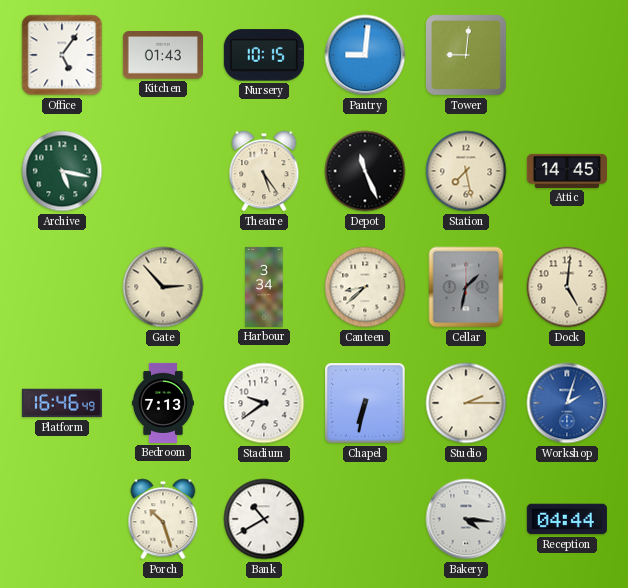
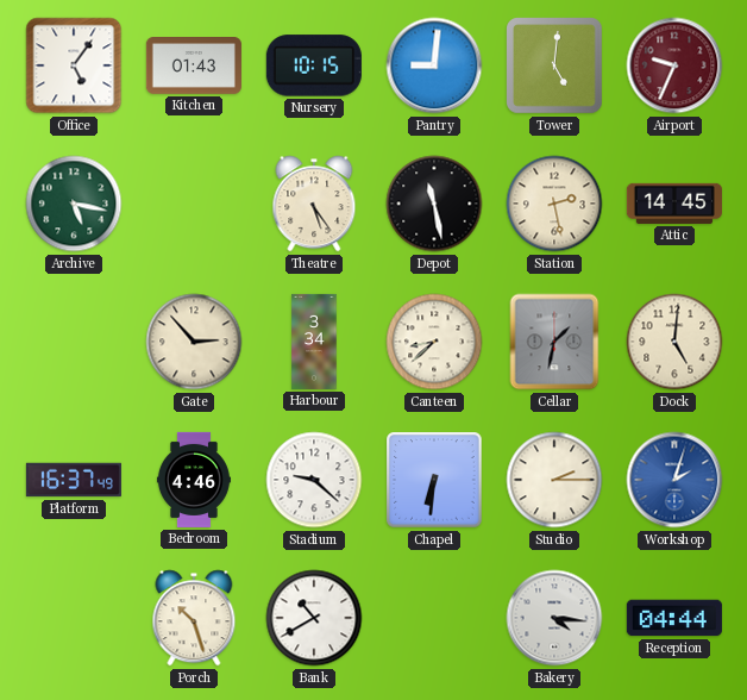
Tower: 9:01 -> 5:01 (554, 65)
Airport: none -> 9:34 (674, 65)
Depot: 11:26 -> 11:28 (434, 204)
Station: 7:28 -> 2:28 (554, 204)
Platform: 16:46 -> 16:37 (74, 480)
Bedroom: 7:13 -> 4:46 (194, 480)
Stadium: 9:39 -> 9:22 (314, 480)
Chapel: 6:32 -> 6:31 (434, 480)
